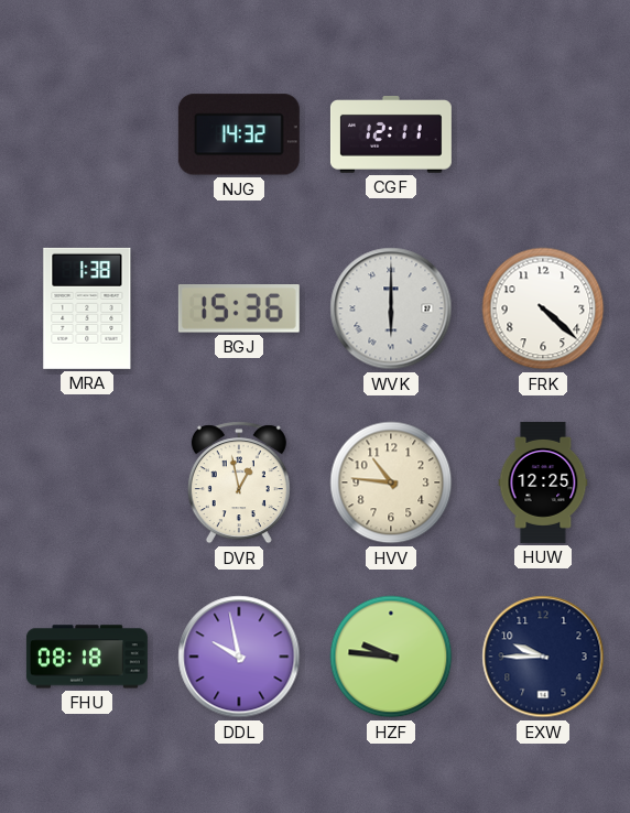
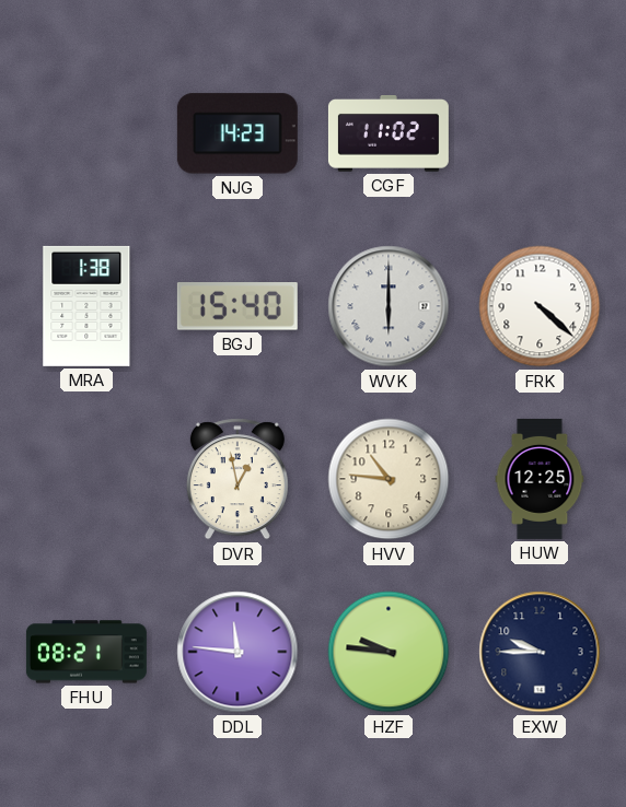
NJG: 14:32 -> 14:23 (237, 133)
CGF: 12:11 -> 11:02 (389, 134)
BGJ: 15:36 -> 15:40 (237, 306)
FHU: 08:18 -> 08:21 (86, 652)
DDL: 9:58 -> 11:46 (237, 652)
